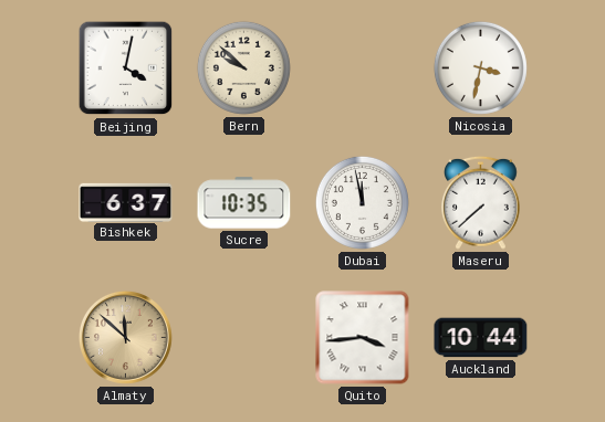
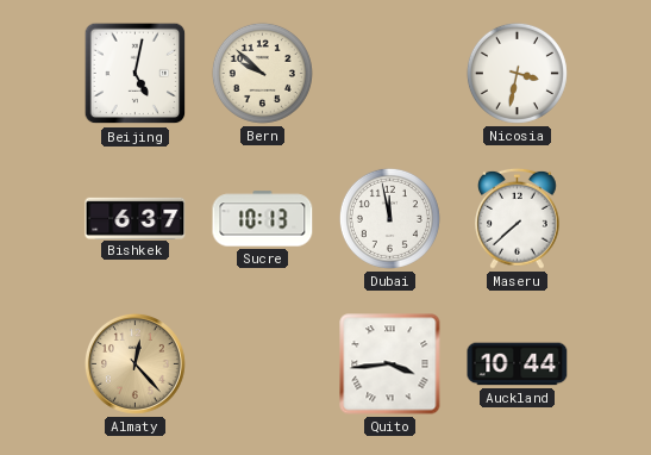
Beijing: 4:02 -> 5:02 (136, 74)
Sucre: 10:35 -> 10:13 (263, 219)
Almaty: 11:52 -> 12:23 (134, 363)
